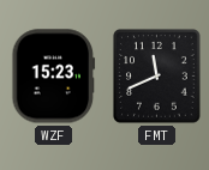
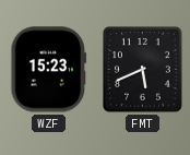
FMT: 11:41 -> 5:41 (143, 70)
